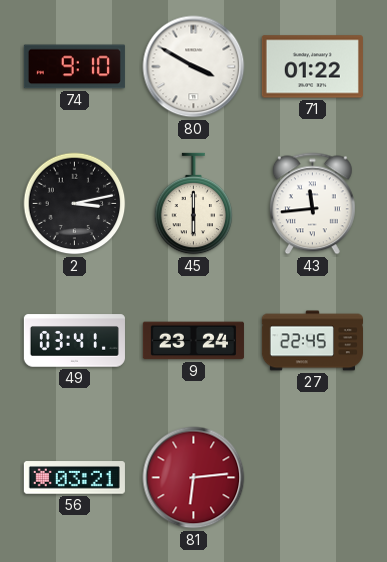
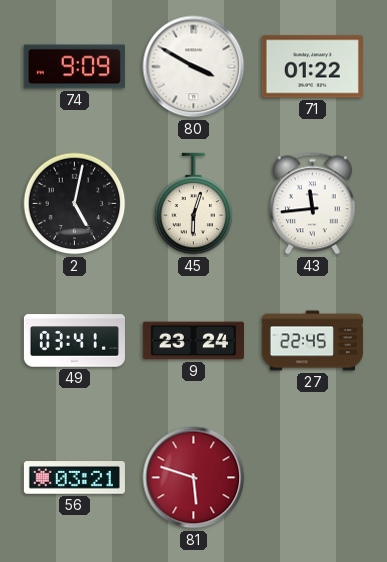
74: 9:10 -> 9:09 (74, 67)
2: 3:13 -> 5:02 (75, 204)
45: 6:00 -> 6:03 (194, 204)
81: 6:14 -> 5:48 (194, 478)
